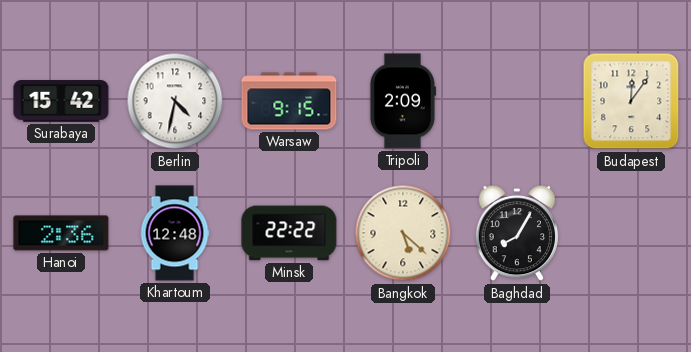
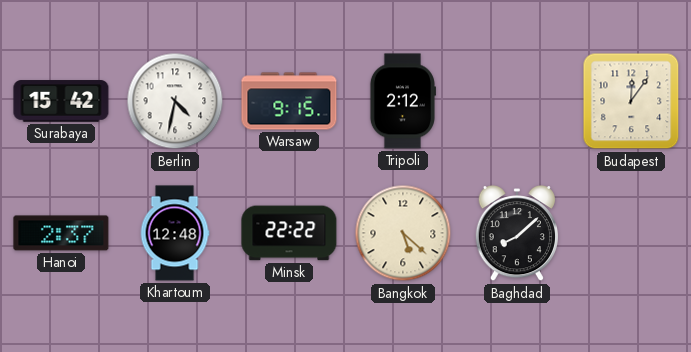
Tripoli: 2:09 -> 2:12 (402, 101)
Hanoi: 2:36 -> 2:37 (61, 233)
Baghdad: 8:05 -> 8:08 (516, 234)
